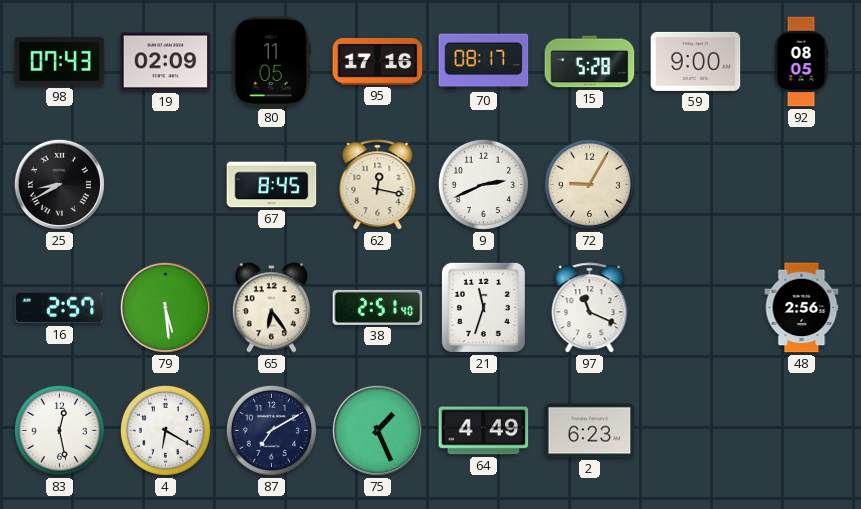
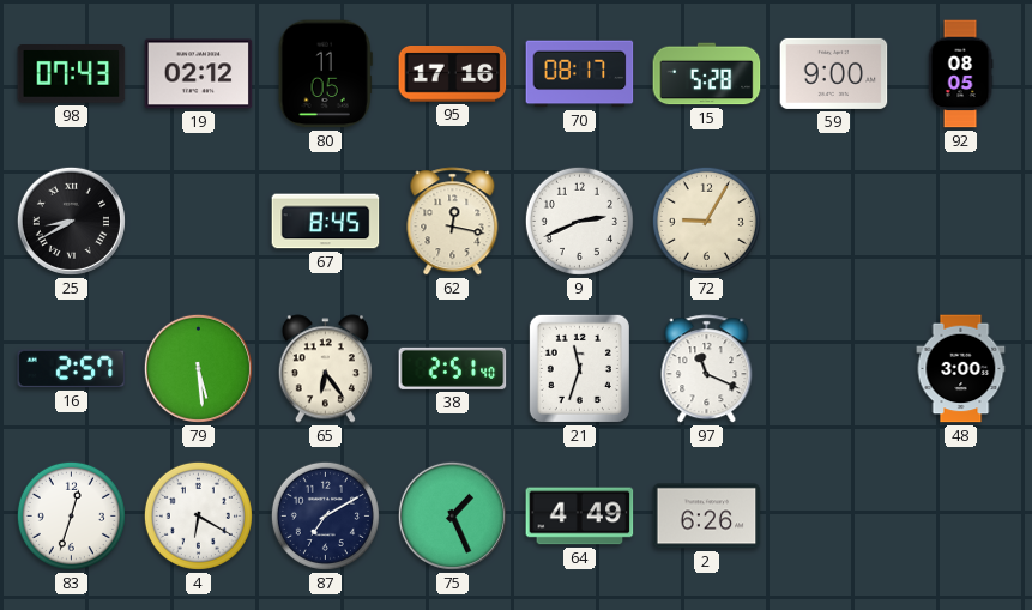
19: 02:09 -> 02:12 (199, 74)
48: 2:56 -> 3:00 (961, 369)
83: 12:28 -> 12:33 (71, 515)
2: 6:23 -> 6:26 (707, 517)
